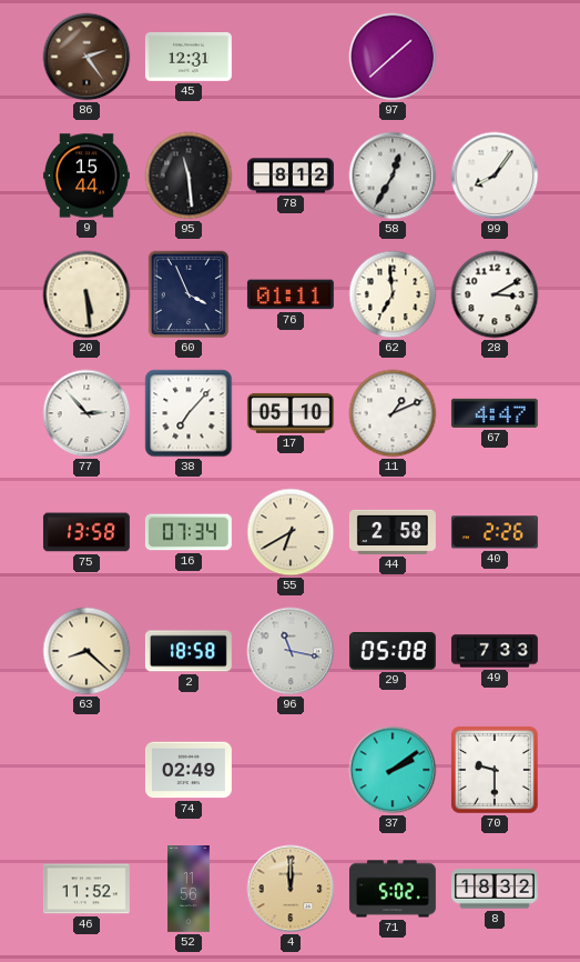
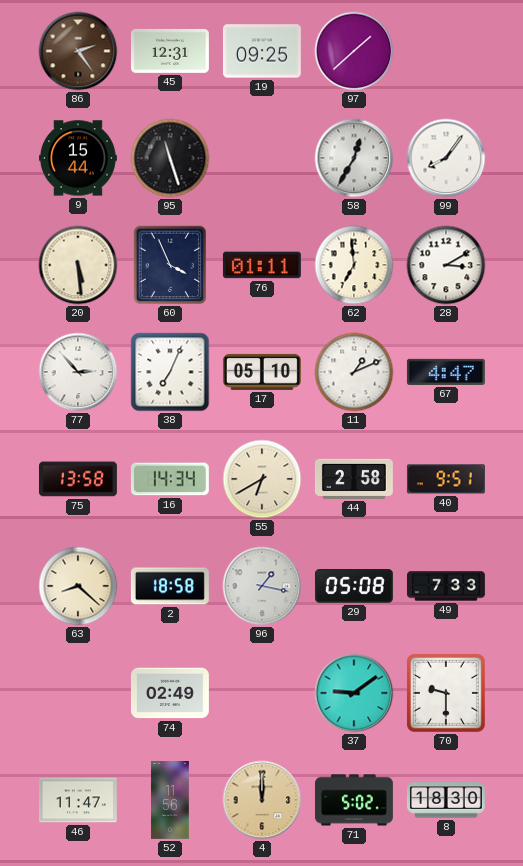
19: none -> 09:25 (262, 51)
95: 11:29 -> 11:27 (170, 158)
78: 8:12 -> none (291, 176)
38: 7:07 -> 7:04 (170, 372)
16: 07:34 -> 14:34 (170, 479)
40: 2:26 -> 9:51 (446, 479)
96: 11:17 -> 1:17 (262, 586)
37: 2:09 -> 9:09 (354, 693)
46: 11:52 -> 11:47 (78, 800)
8: 18:32 -> 18:30 (446, 800)
